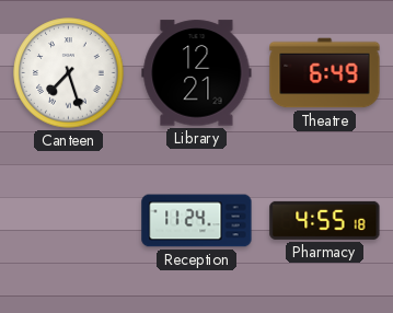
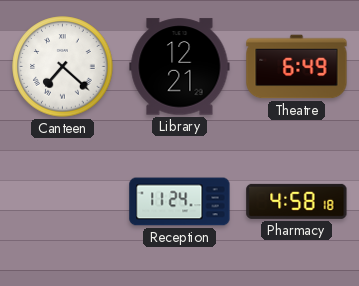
Canteen: 7:27 -> 7:22 (63, 67)
Pharmacy: 4:55 -> 4:58 (297, 201)
